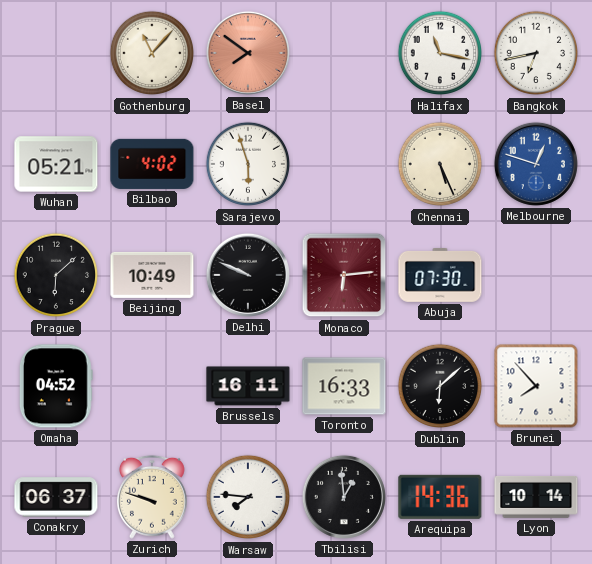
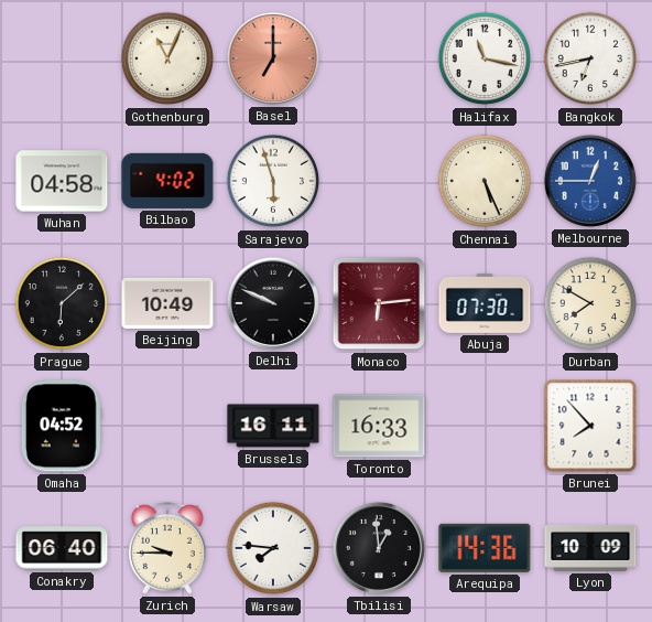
Gothenburg: 11:07 -> 11:04 (167, 58)
Basel: 7:51 -> 7:00 (273, 58)
Wuhan: 05:21 -> 04:58 (62, 181)
Melbourne: 12:48 -> 12:45 (590, 181)
Durban: none -> 7:50 (590, 303)
Dublin: 6:08 -> none (440, 386)
Conakry: 06:37 -> 06:40 (62, 548)
Zurich: 9:48 -> 9:45 (167, 548)
Lyon: 10:14 -> 10:09 (590, 548)
